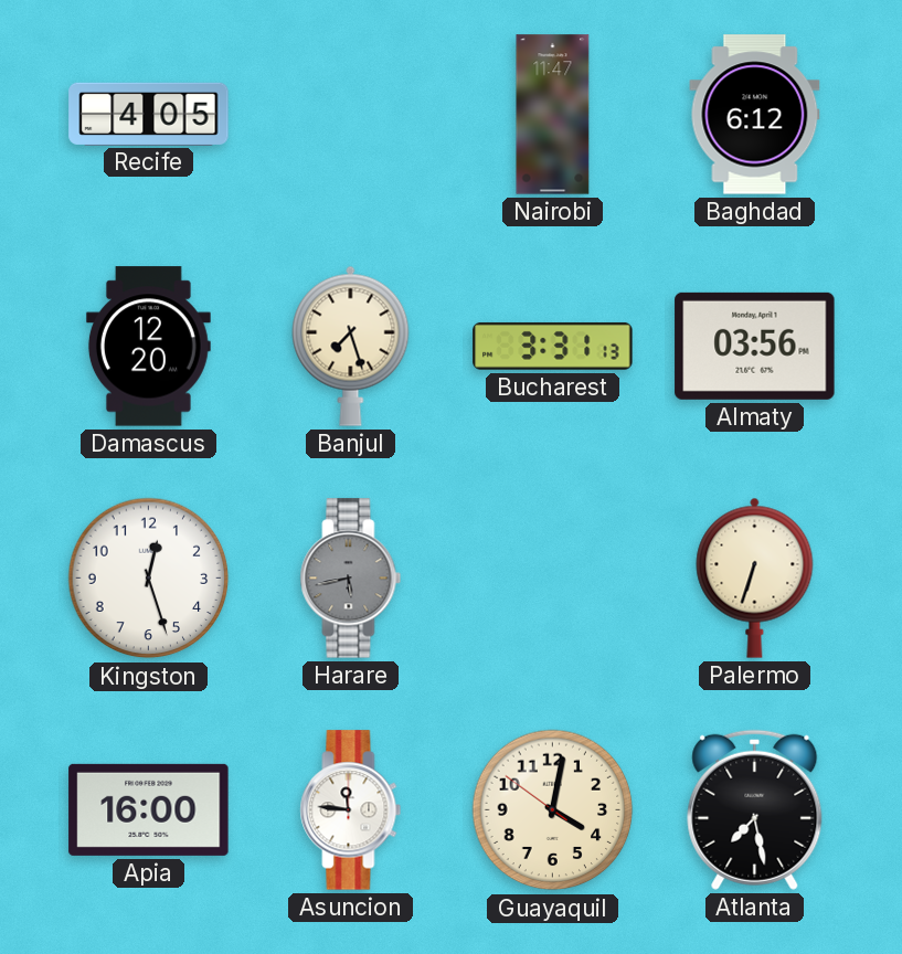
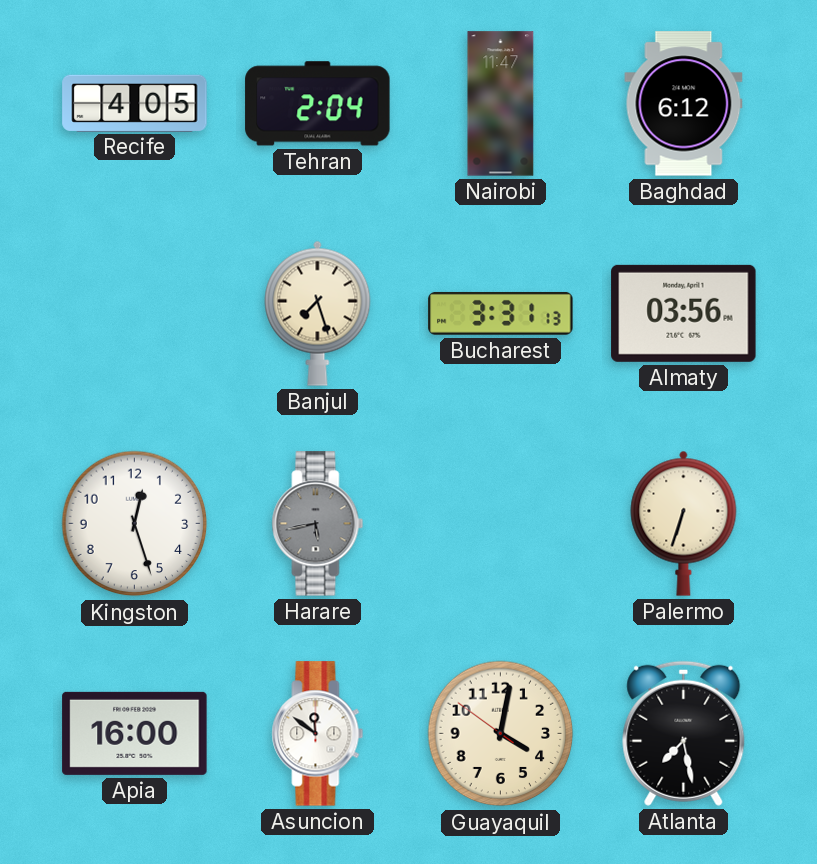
Tehran: none -> 2:04 (318, 104)
Damascus: 12:20 -> none (148, 347)
Asuncion: 11:46 -> 11:51 (318, 734)
